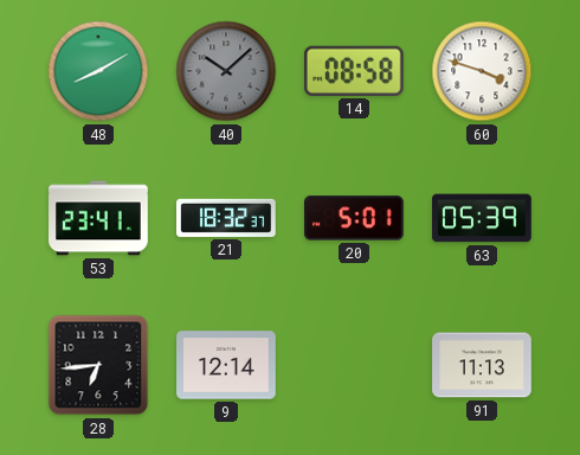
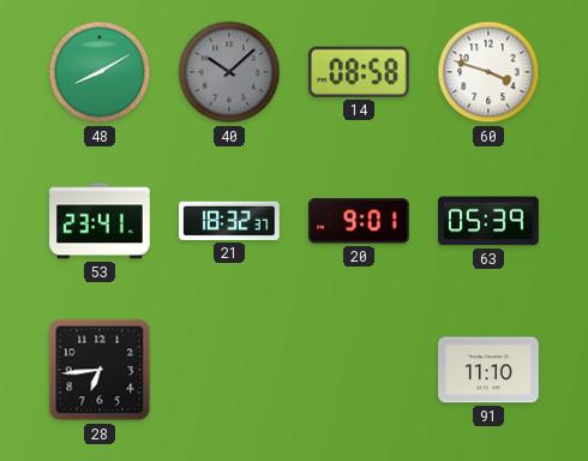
20: 5:01 -> 9:01 (360, 221)
9: 12:14 -> none (226, 365)
91: 11:13 -> 11:10 (488, 370)
